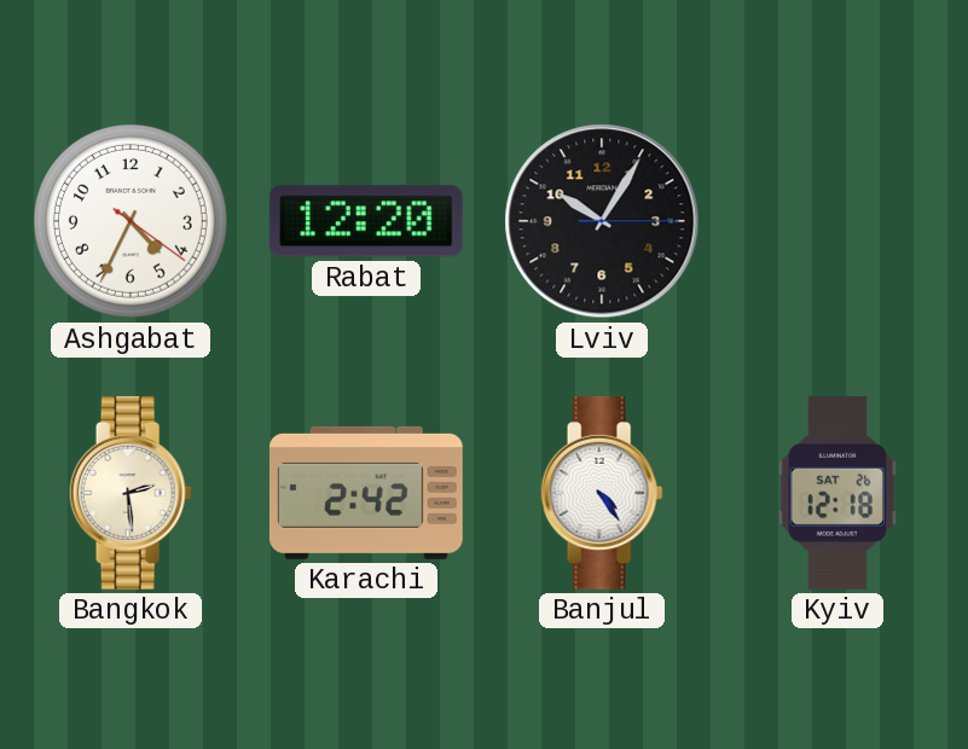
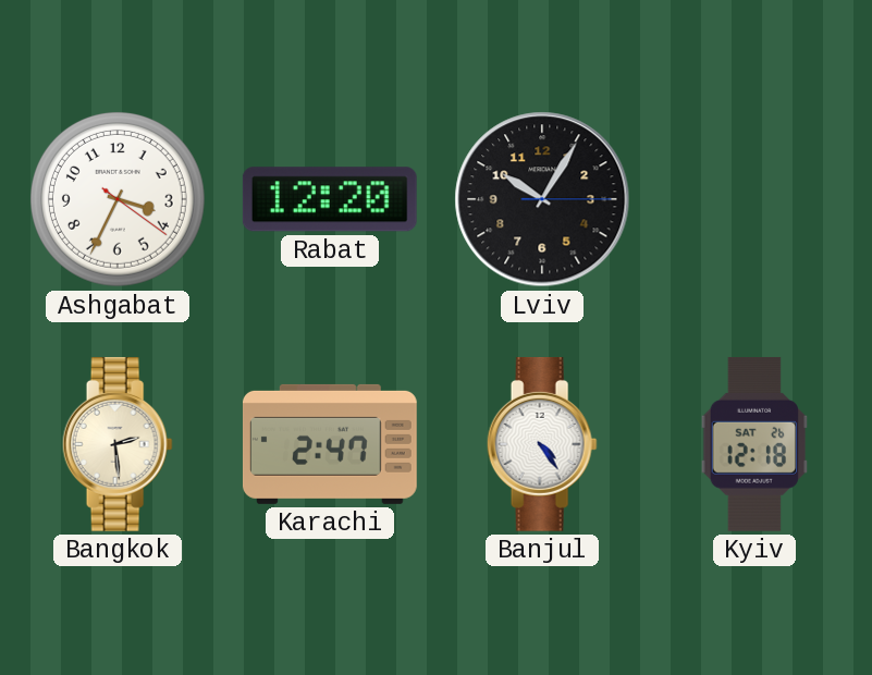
Ashgabat: 4:34 -> 3:34 (118, 199)
Karachi: 2:42 -> 2:47 (330, 444)
